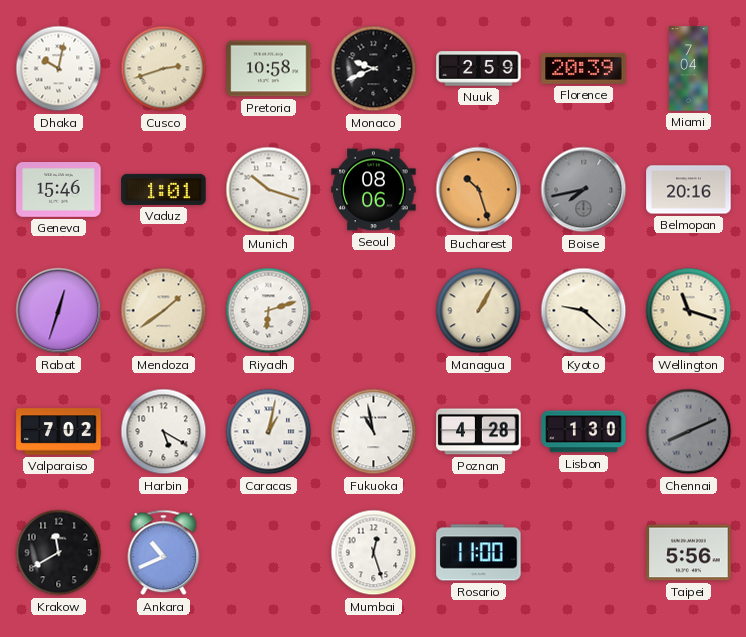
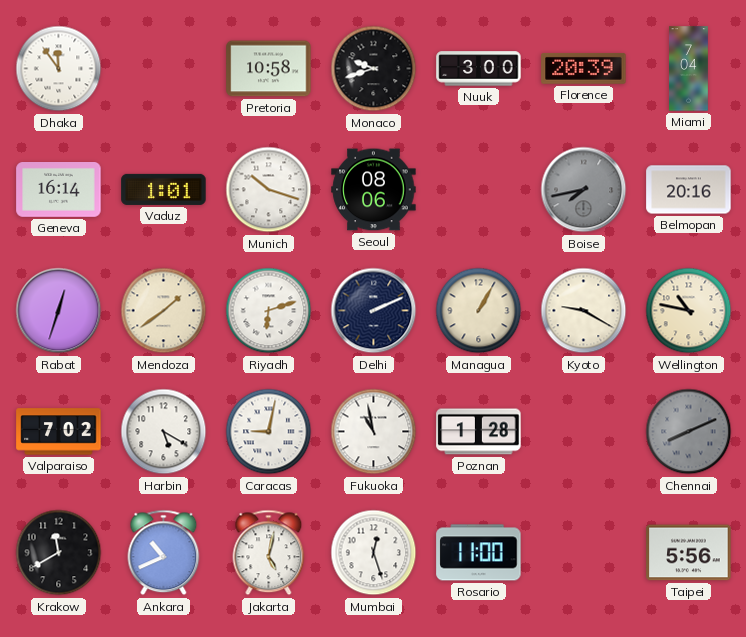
Dhaka: 10:02 -> 11:54 (59, 69)
Cusco: 2:42 -> none (164, 69)
Monaco: 9:41 -> 9:42 (374, 69)
Nuuk: 2:59 -> 3:00 (479, 69)
Geneva: 15:46 -> 16:14 (59, 190)
Bucharest: 10:27 -> none (479, 190)
Delhi: none -> 2:11 (374, 311)
Kyoto: 9:22 -> 9:20 (584, 311)
Wellington: 11:18 -> 10:47 (689, 311)
Caracas: 1:02 -> 9:02 (269, 432)
Poznan: 4:28 -> 1:28 (479, 432)
Lisbon: 1:30 -> none (584, 432)
Jakarta: none -> 5:02 (269, 553)
